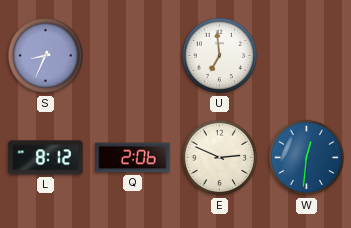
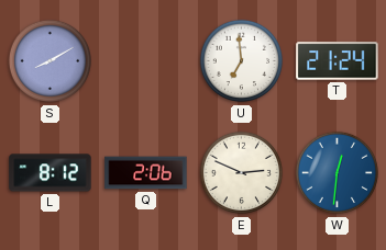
S: 8:34 -> 8:10 (51, 61)
T: none -> 21:24 (338, 61)
